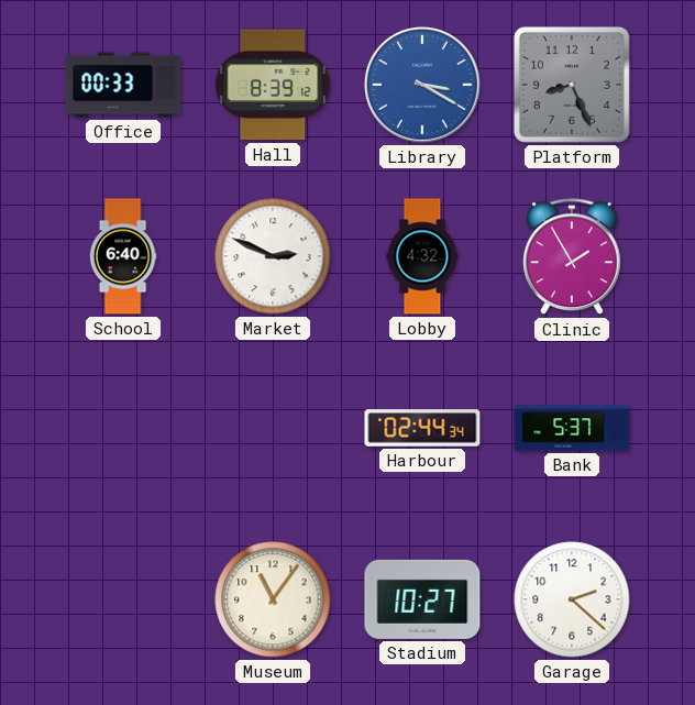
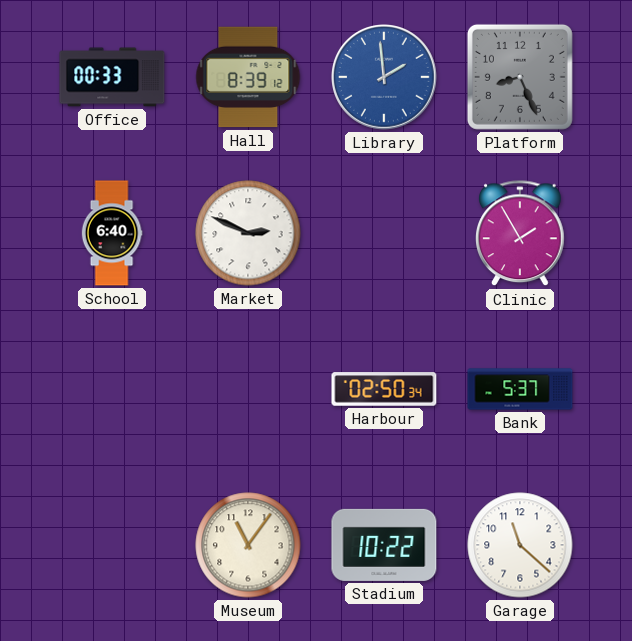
Library: 3:20 -> 1:59 (385, 78)
Lobby: 4:32 -> none (422, 256)
Harbour: 02:44 -> 02:50 (384, 389)
Stadium: 10:27 -> 10:22 (384, 545)
Garage: 2:22 -> 11:22 (520, 545)
